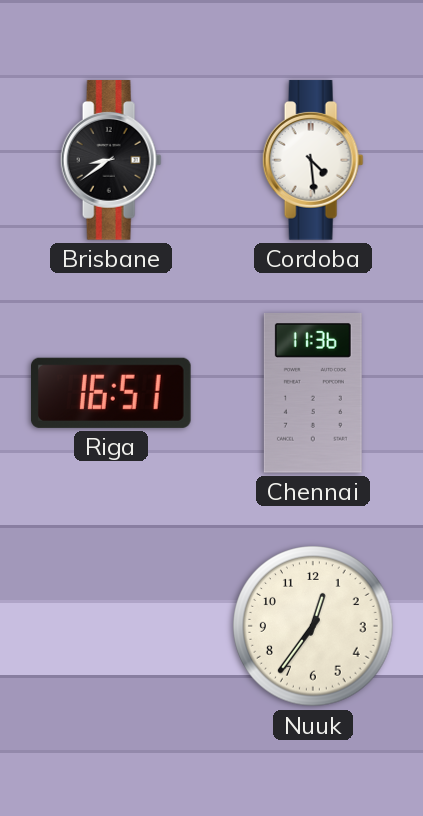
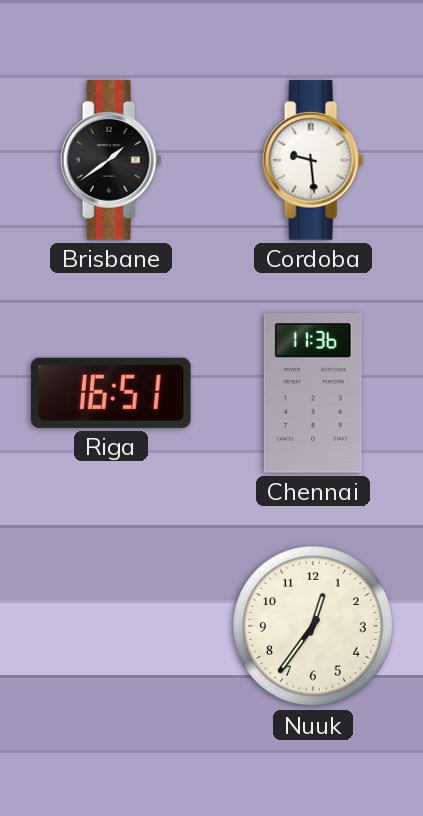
Brisbane: 8:39 -> 1:39 (111, 160)
Cordoba: 4:29 -> 9:29 (313, 160)
